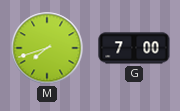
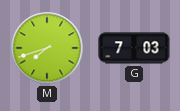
G: 7:00 -> 7:03 (134, 48)
